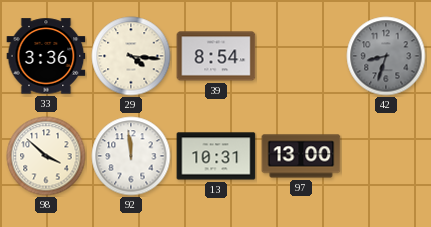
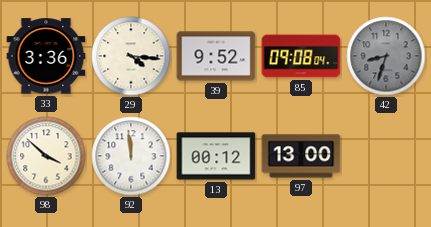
39: 8:54 -> 9:52 (216, 56)
85: none -> 09:08 (301, 56)
13: 10:31 -> 00:12 (216, 156)
